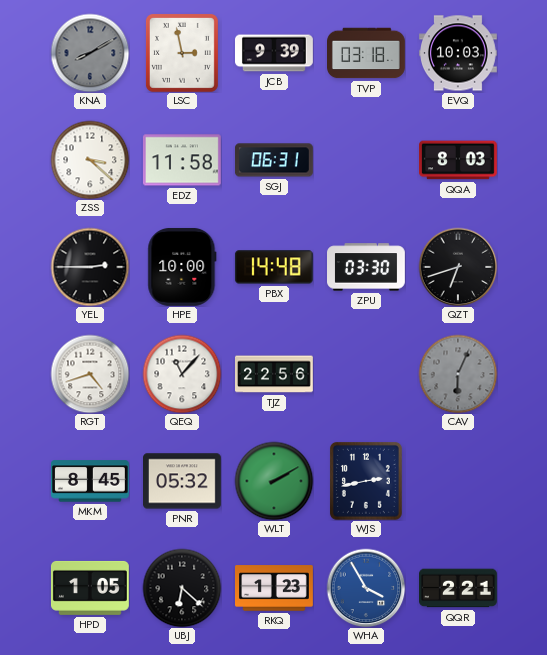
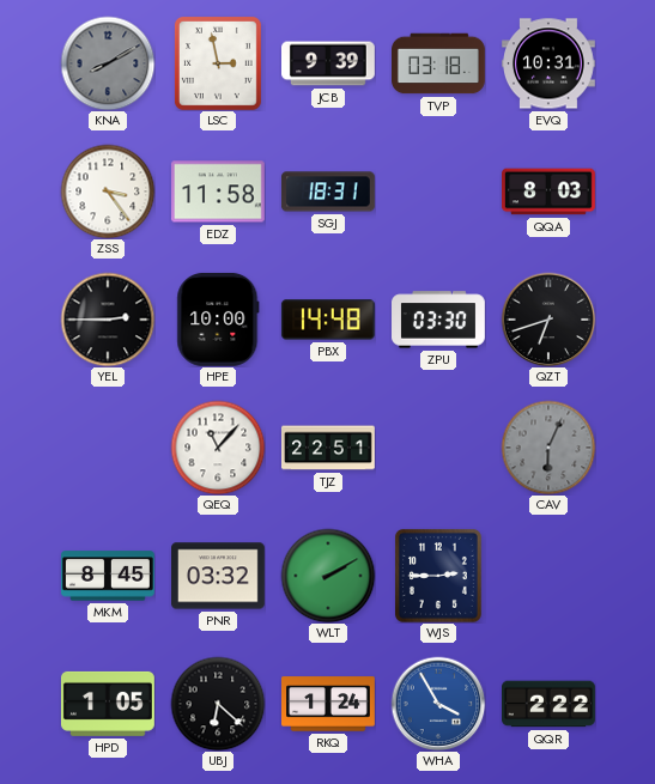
EVQ: 10:03 -> 10:31 (550, 63)
ZSS: 3:22 -> 3:24 (108, 192)
SGJ: 06:31 -> 18:31 (328, 192)
RGT: 4:42 -> none (90, 374)
TJZ: 22:56 -> 22:51 (329, 448)
PNR: 05:32 -> 03:32 (219, 576)
WJS: 2:43 -> 2:45 (438, 576)
RKQ: 1:23 -> 1:24 (329, 704)
QQR: 2:21 -> 2:22 (550, 704)
